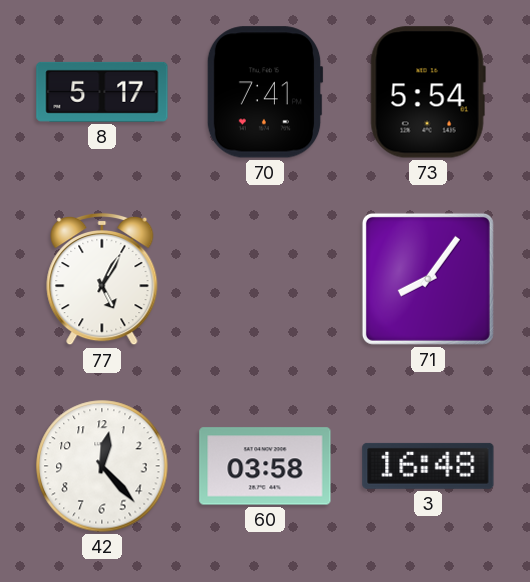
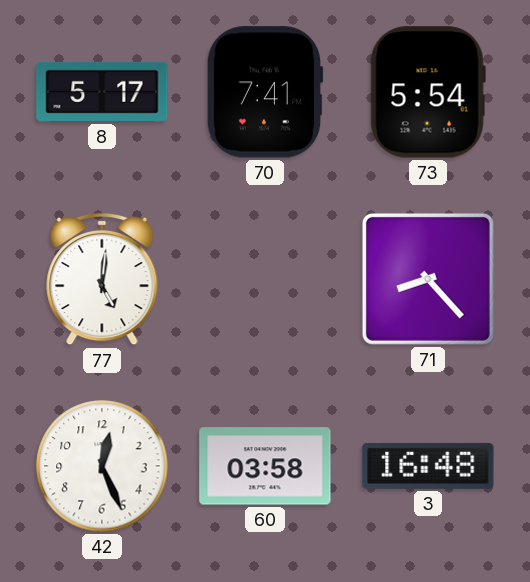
77: 5:05 -> 5:01 (102, 279)
71: 8:06 -> 8:23 (428, 279)
42: 12:23 -> 12:26 (102, 466)
